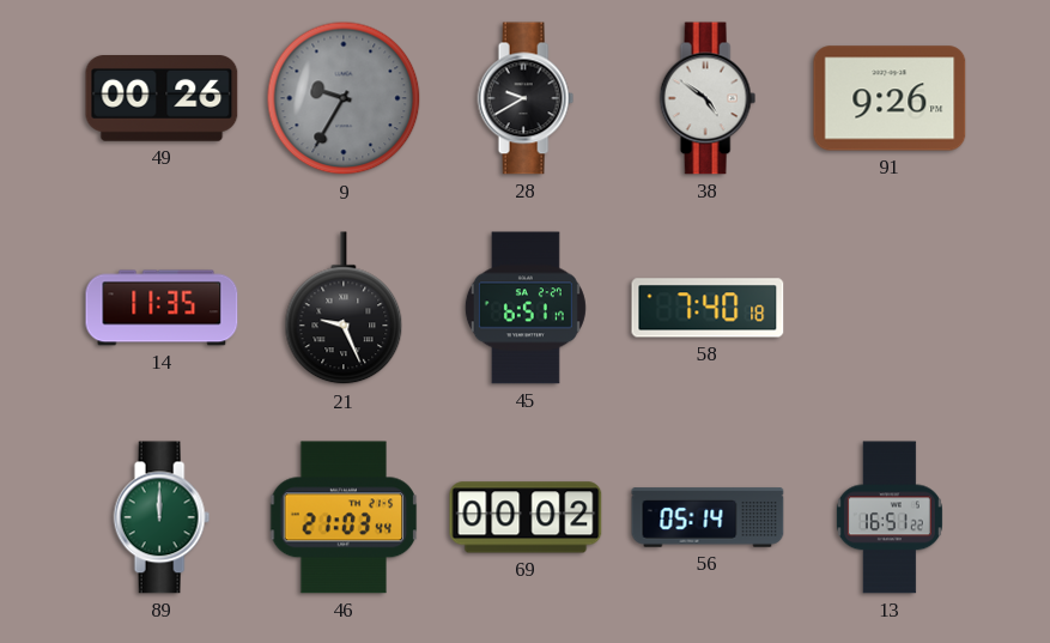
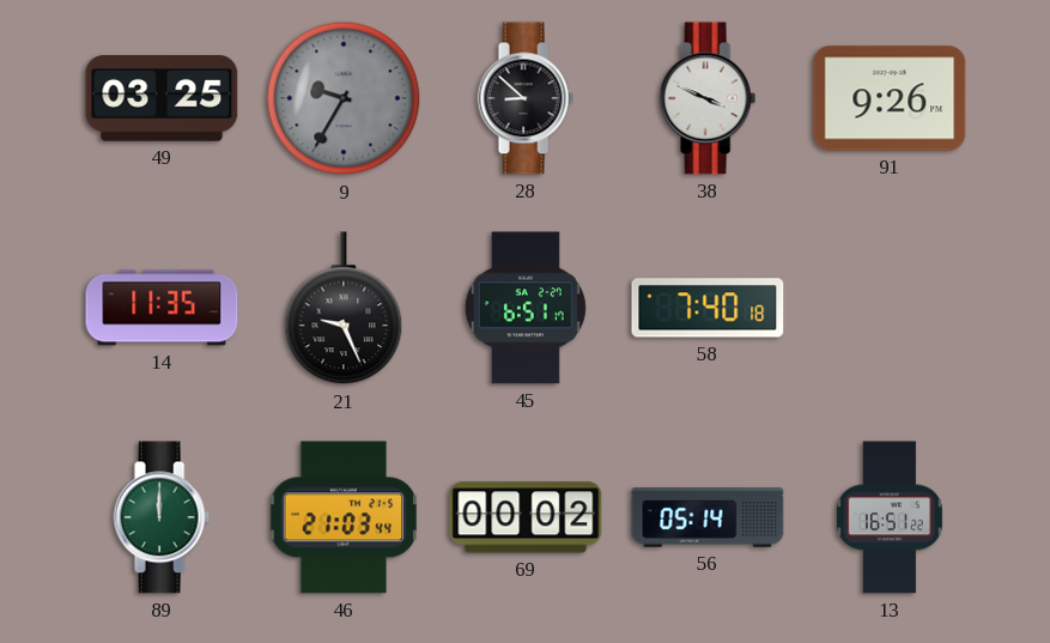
49: 00:26 -> 03:25 (162, 99)
28: 9:40 -> 8:52 (526, 98)
38: 4:51 -> 3:49 (708, 98)
